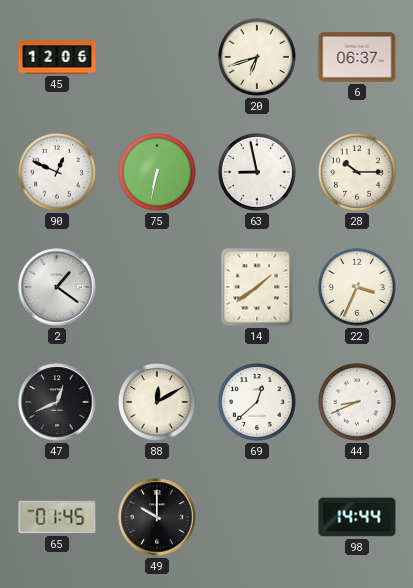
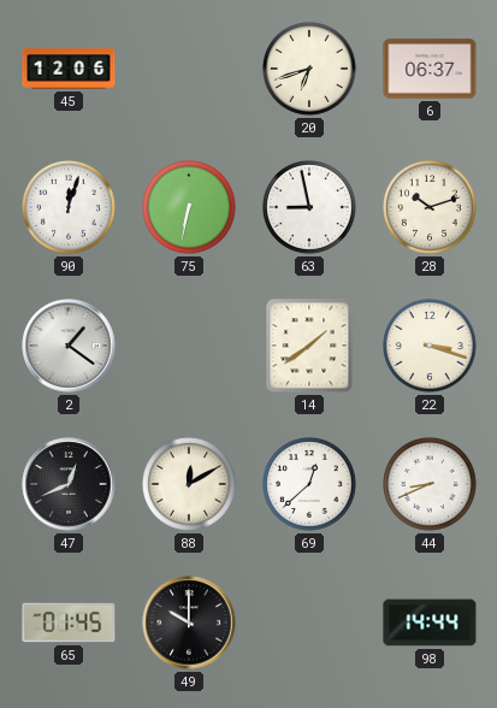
90: 12:49 -> 12:03 (70, 208)
28: 10:15 -> 10:12 (431, 208)
22: 3:34 -> 3:18 (431, 347)
